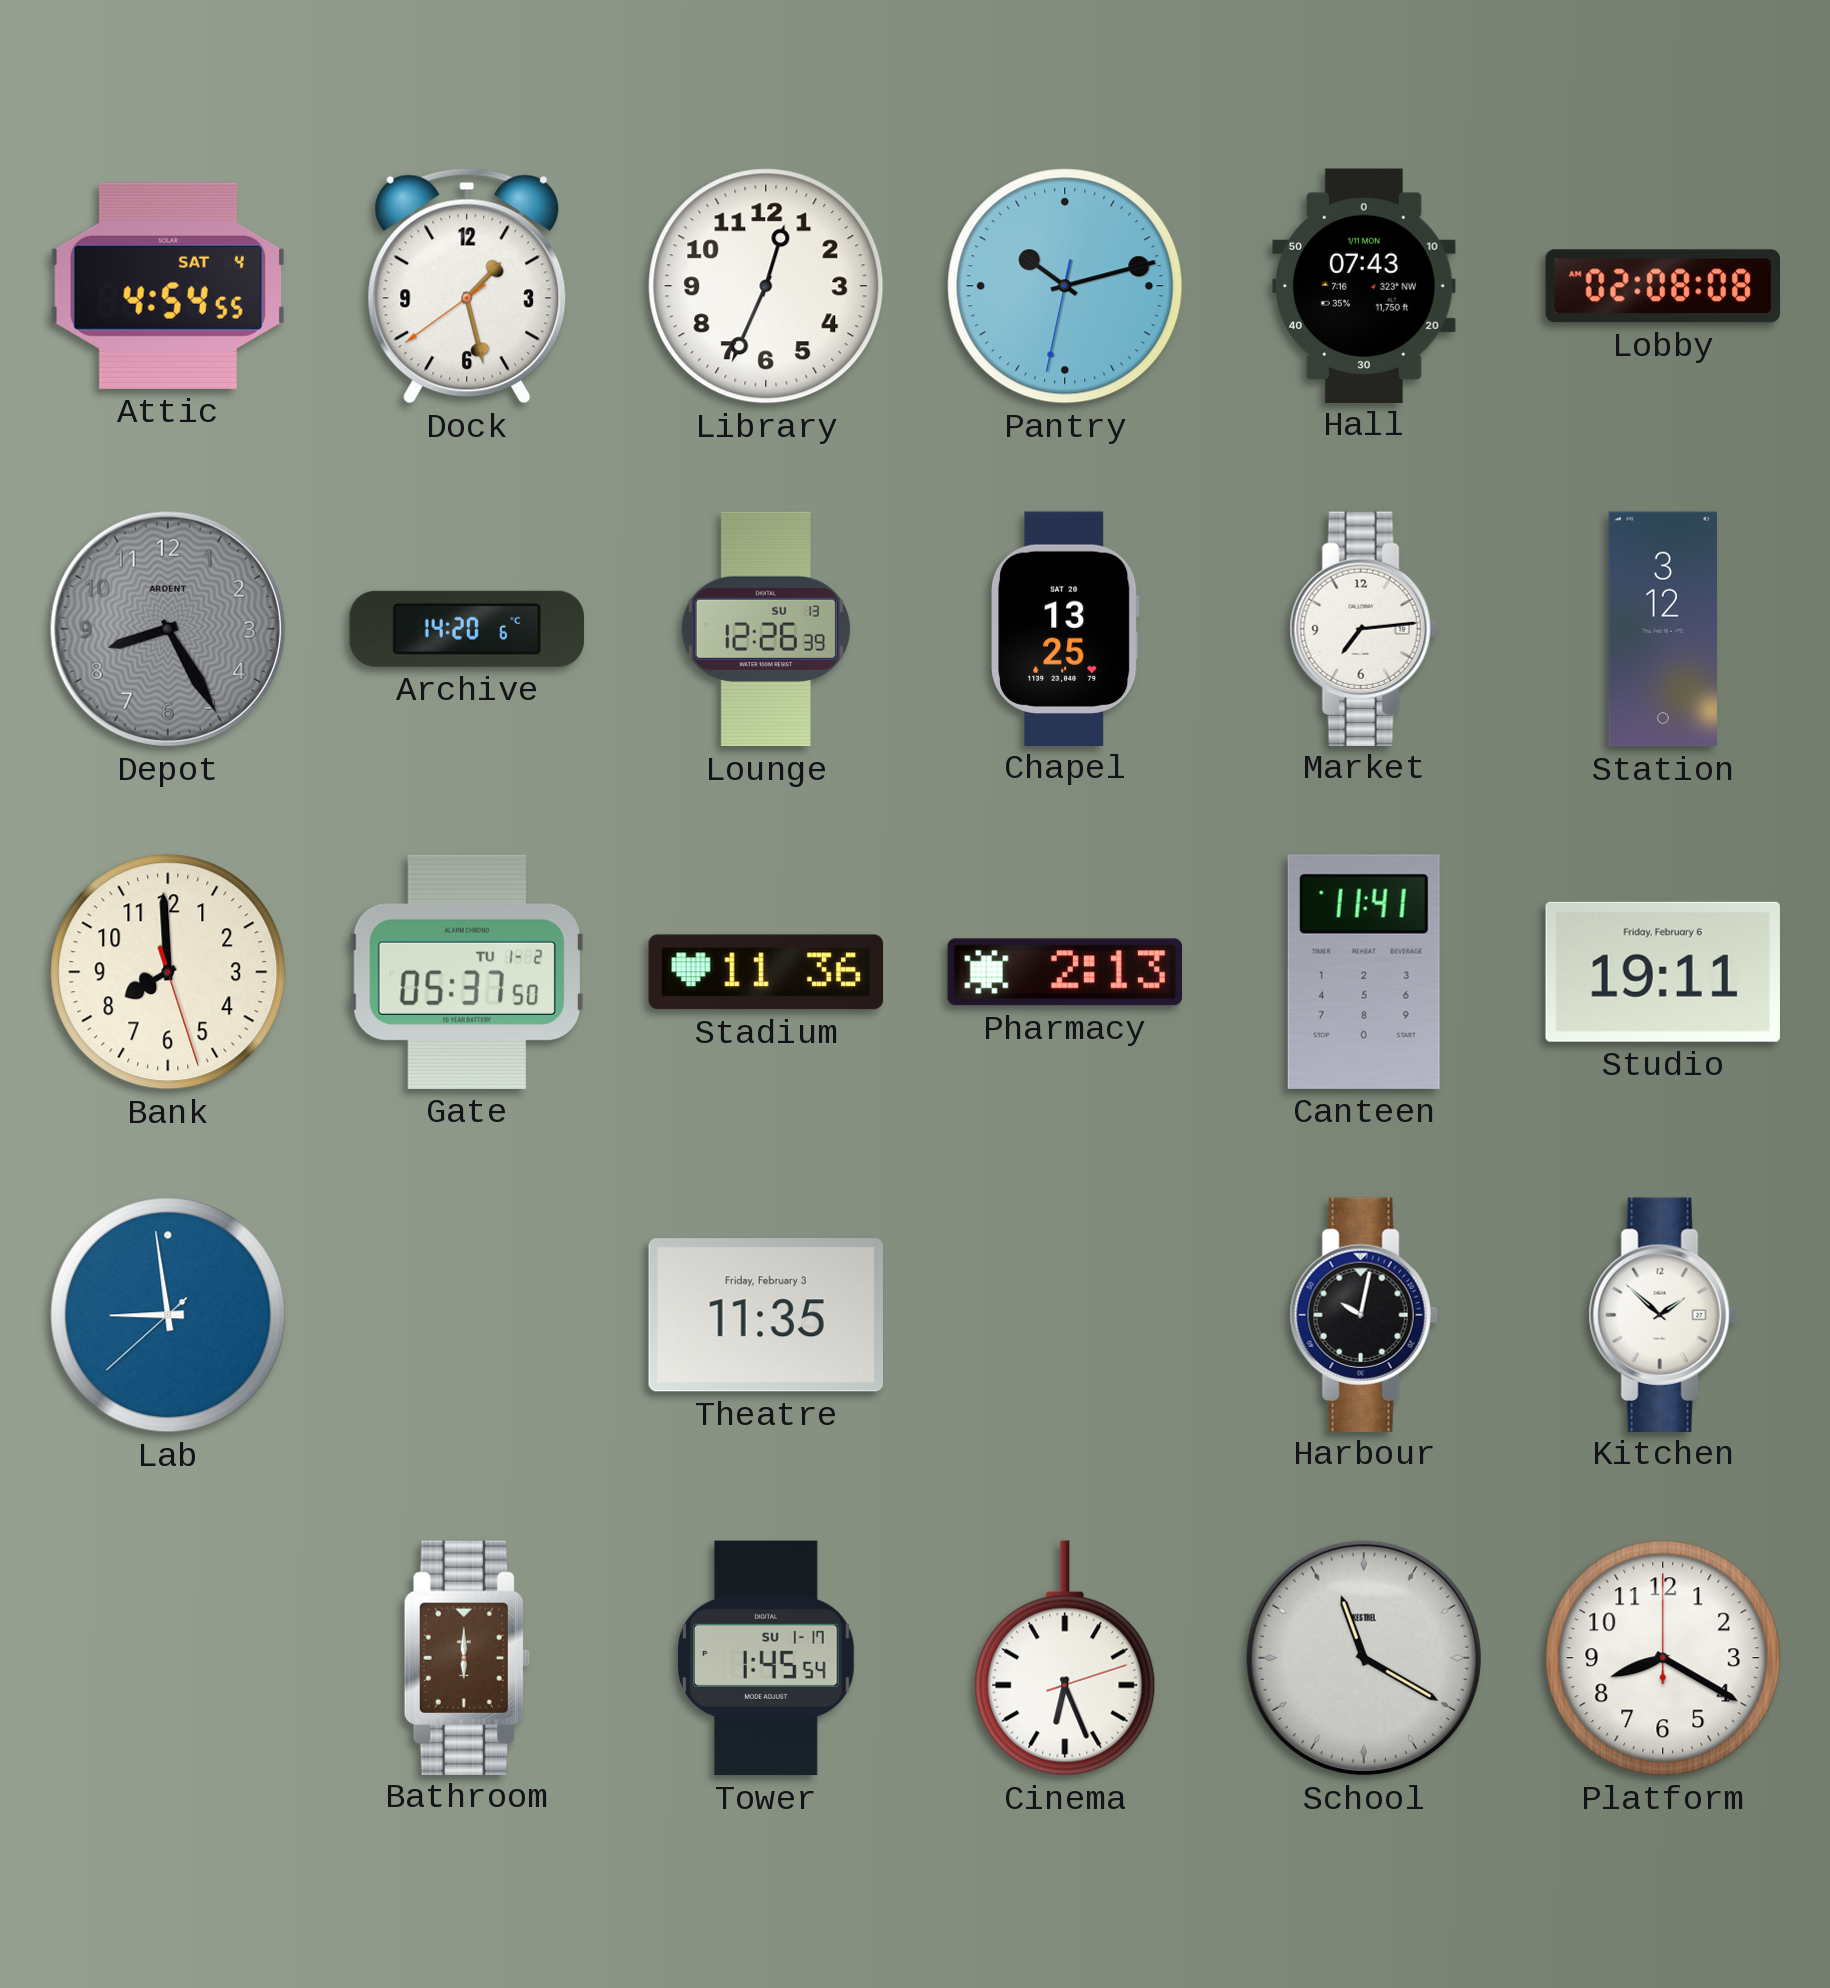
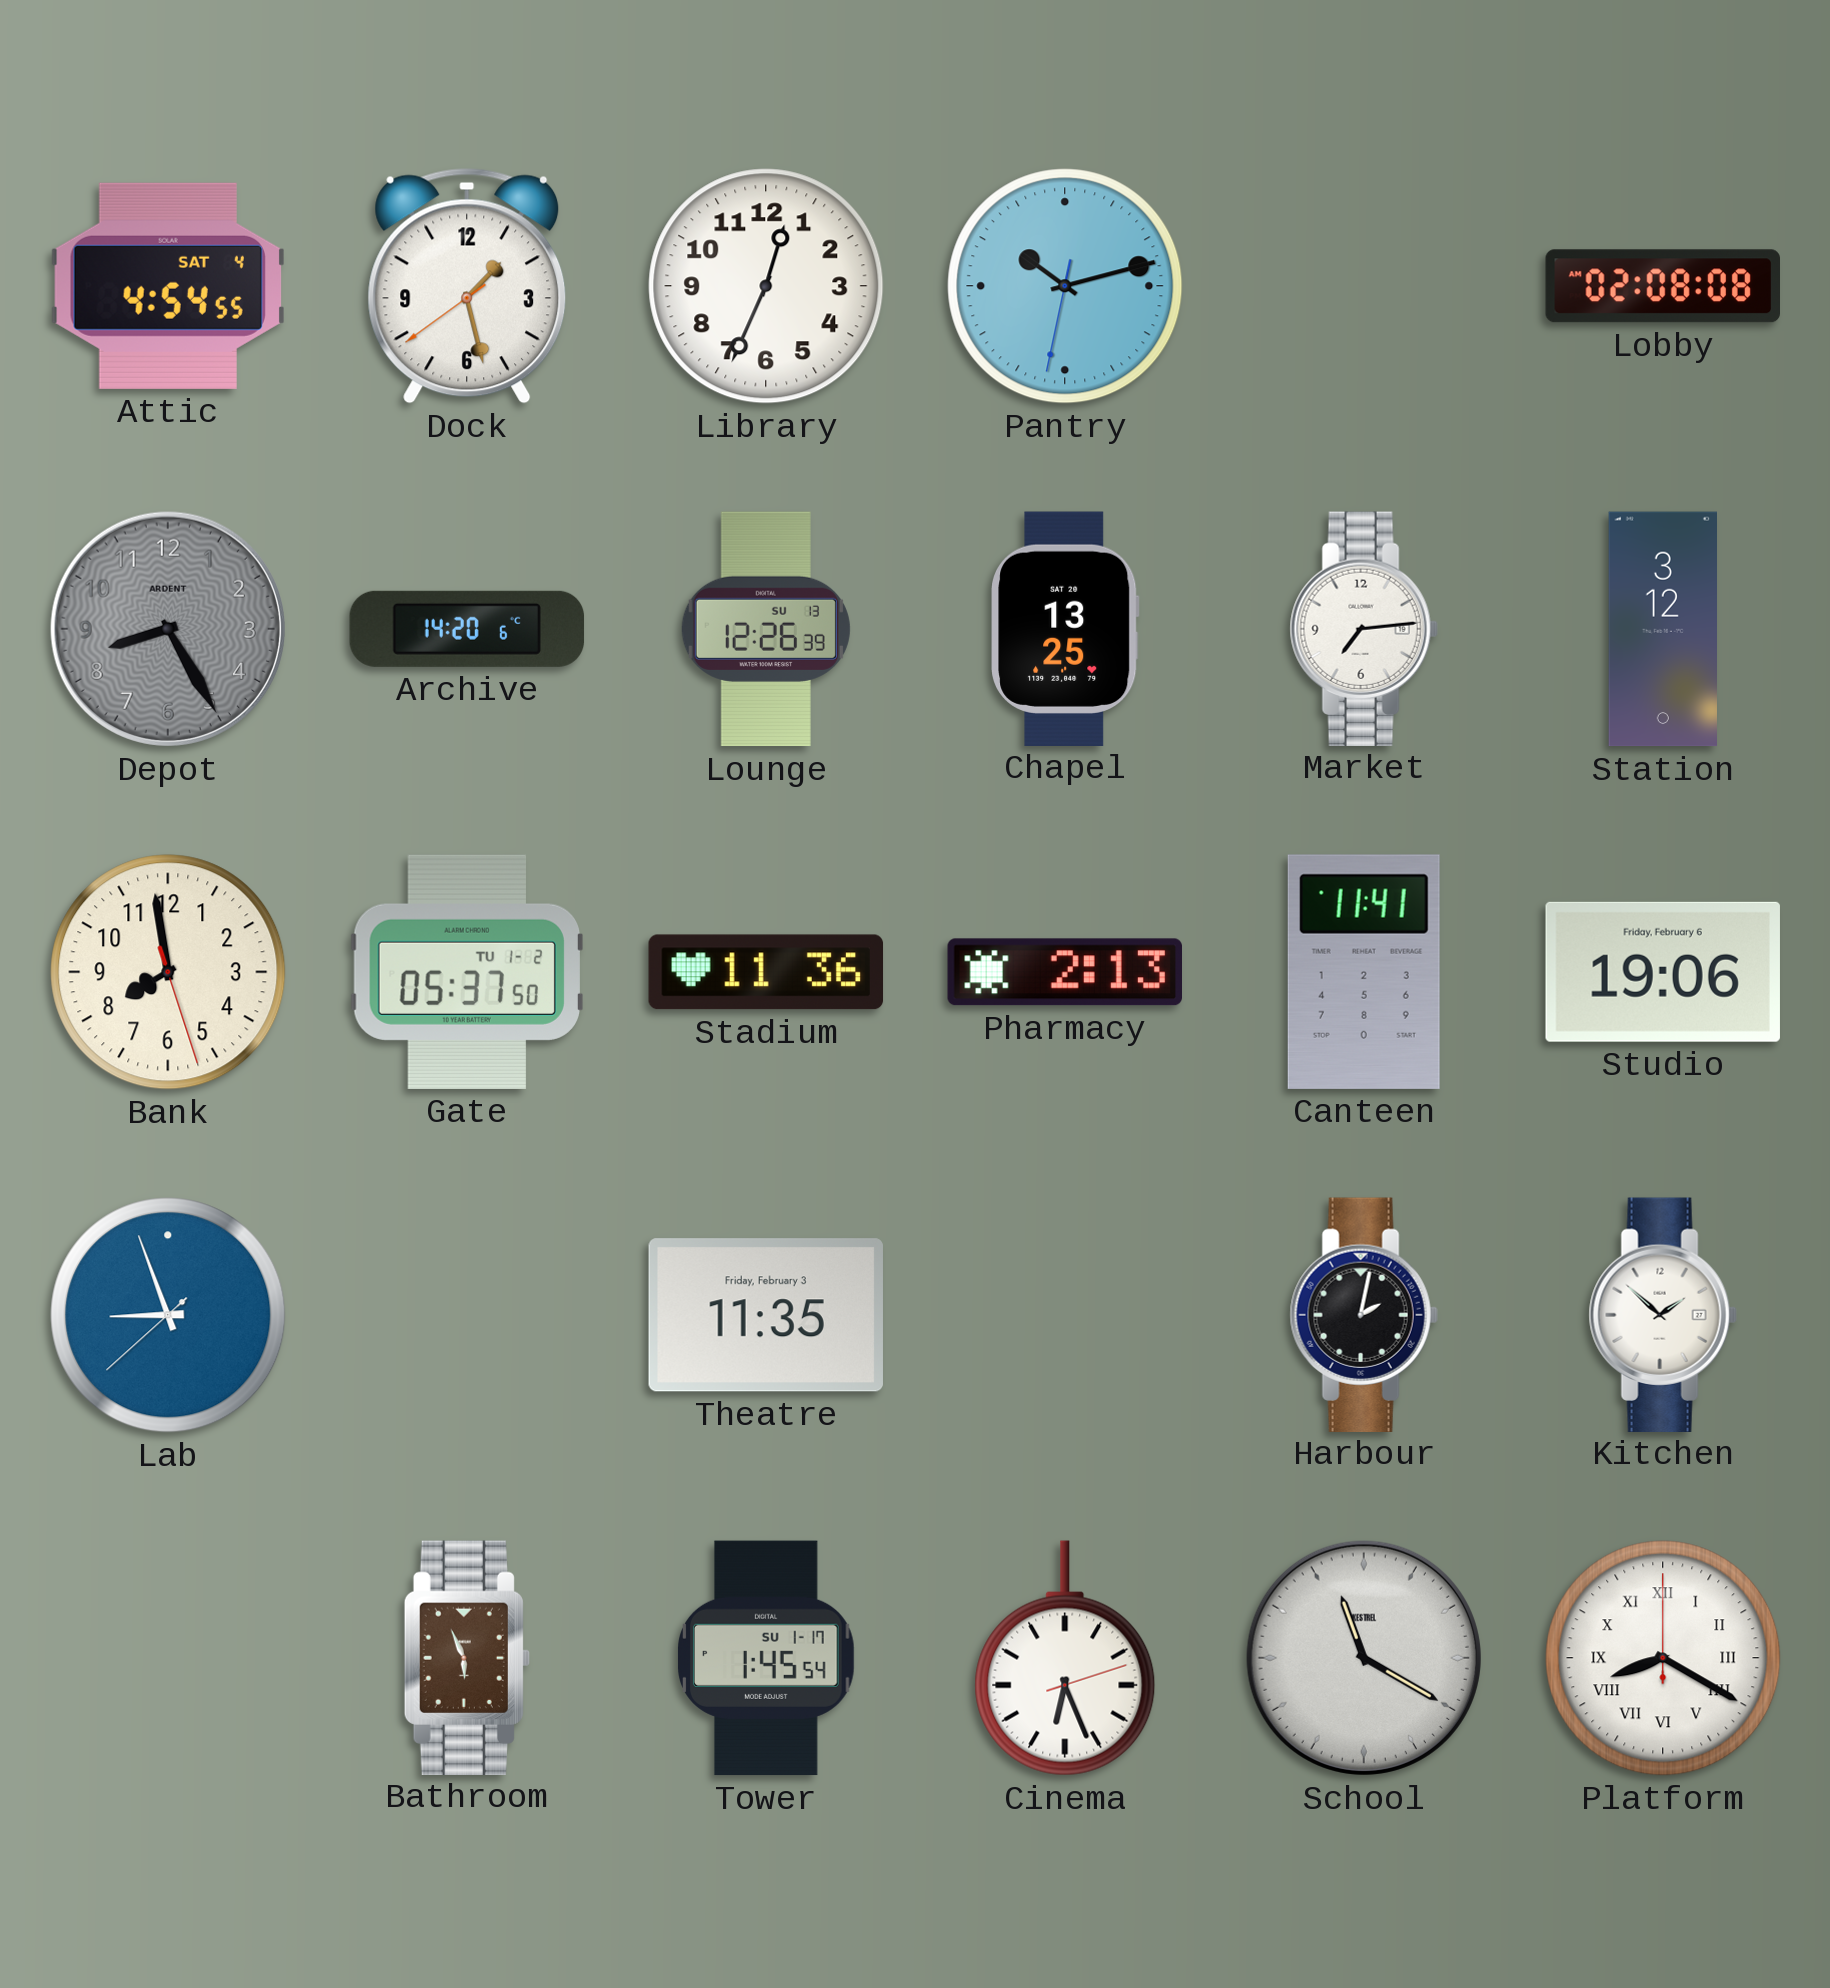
Hall: 07:43 -> none (1365, 285)
Bank: 7:59 -> 7:58 (168, 972)
Studio: 19:11 -> 19:06 (1663, 972)
Lab: 8:58 -> 8:56 (168, 1315)
Harbour: 10:02 -> 2:02 (1364, 1314)
Bathroom: 6:00 -> 5:56 (467, 1657)
Platform numerals: Arabic -> Roman (1663, 1658)
